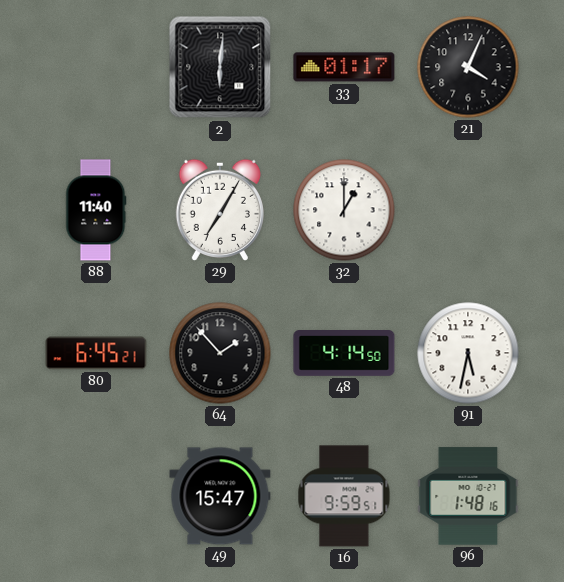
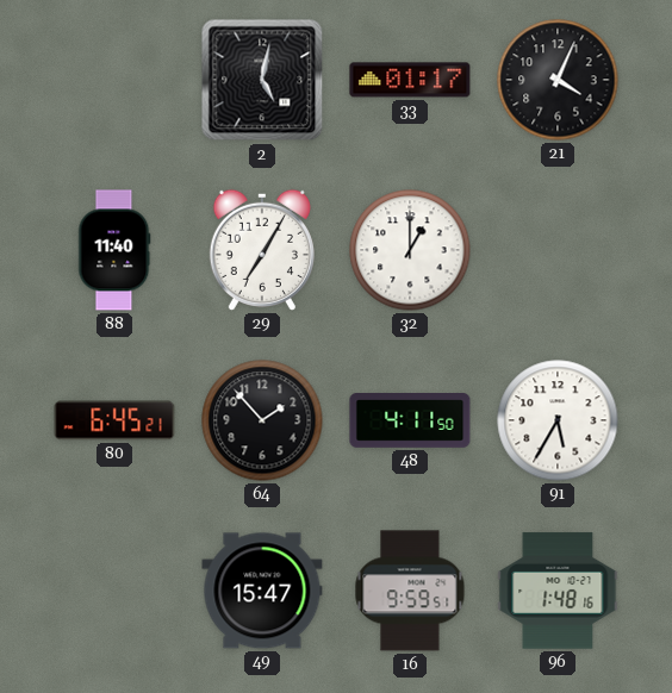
2: 6:01 -> 5:02 (262, 80)
48: 4:14 -> 4:11 (410, 420)
91: 5:32 -> 5:35 (558, 420)
